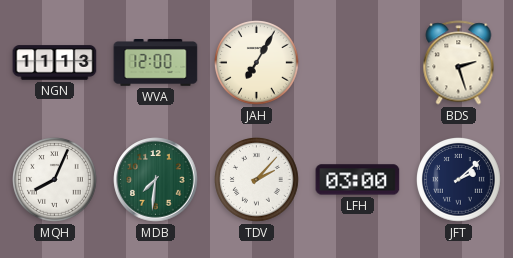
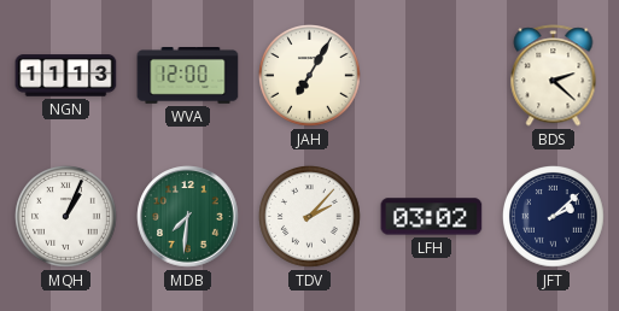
BDS: 2:27 -> 2:22 (554, 76)
MQH: 8:04 -> 1:04 (66, 217)
LFH: 03:00 -> 03:02 (432, 217)
